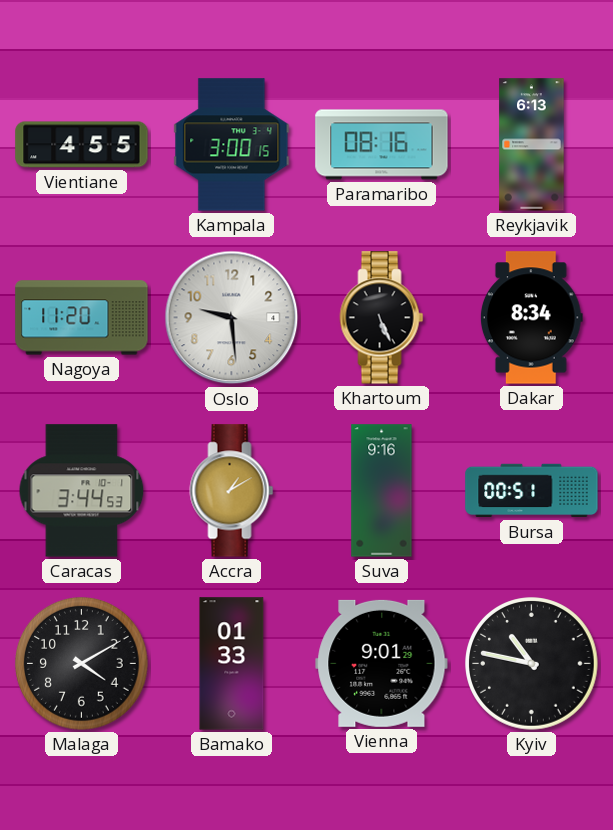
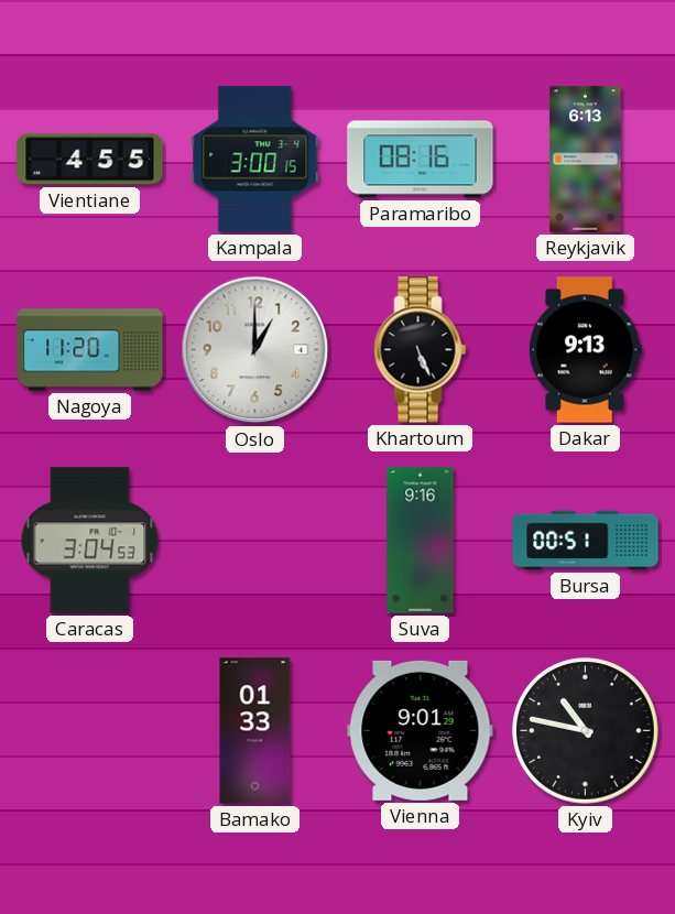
Oslo: 9:29 -> 1:00 (255, 350)
Dakar: 8:34 -> 9:13 (585, 350)
Caracas: 3:44 -> 3:04 (90, 541)
Accra: 1:10 -> none (232, 491)
Malaga: 4:10 -> none (82, 664)
